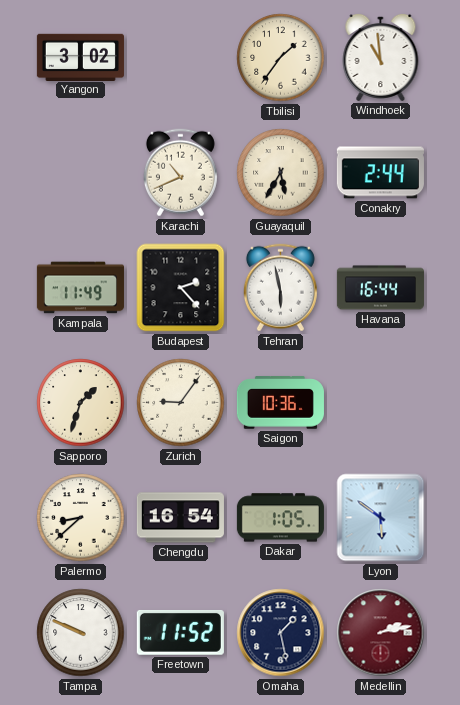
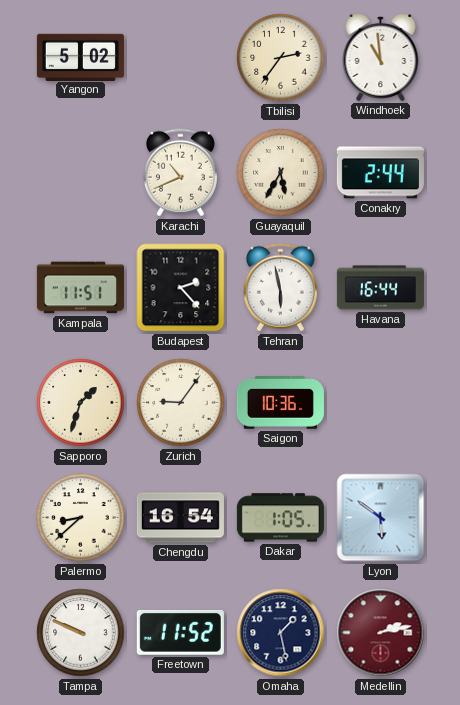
Yangon: 3:02 -> 5:02 (80, 57)
Tbilisi: 1:36 -> 2:36 (281, 58)
Kampala: 11:49 -> 11:51 (80, 288)
